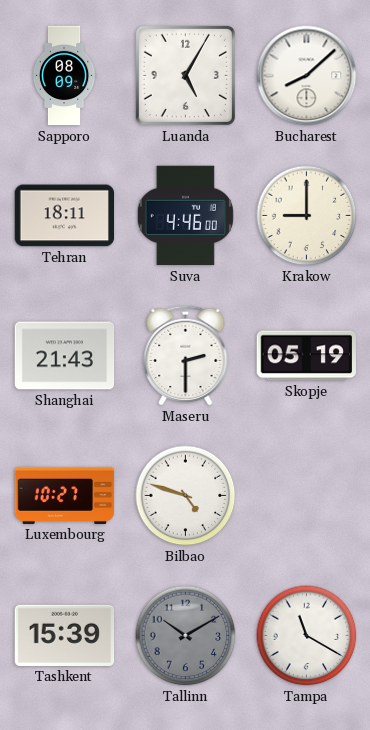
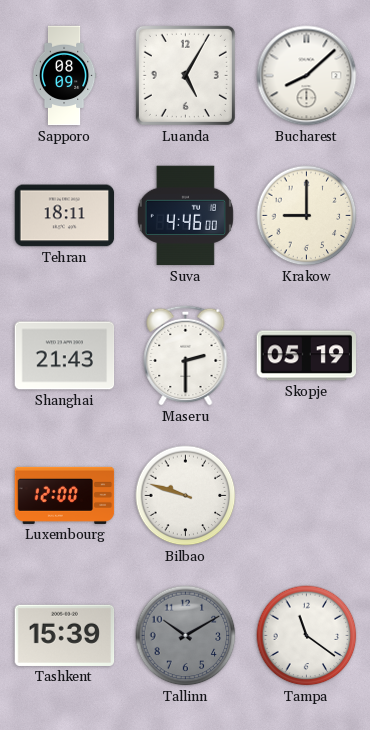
Luxembourg: 10:27 -> 12:00 (65, 495)
Bilbao: 4:48 -> 9:48 (186, 496)
Tampa: 11:20 -> 11:21 (307, 636)
